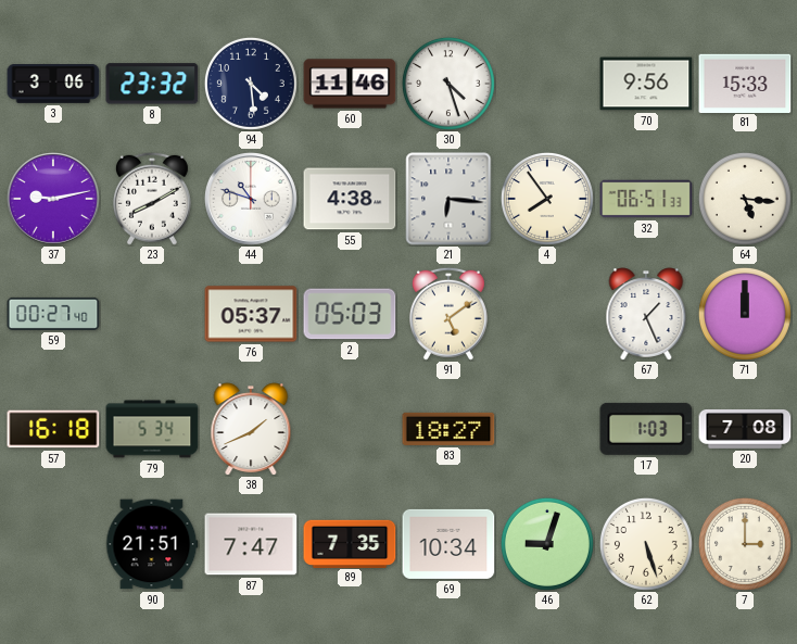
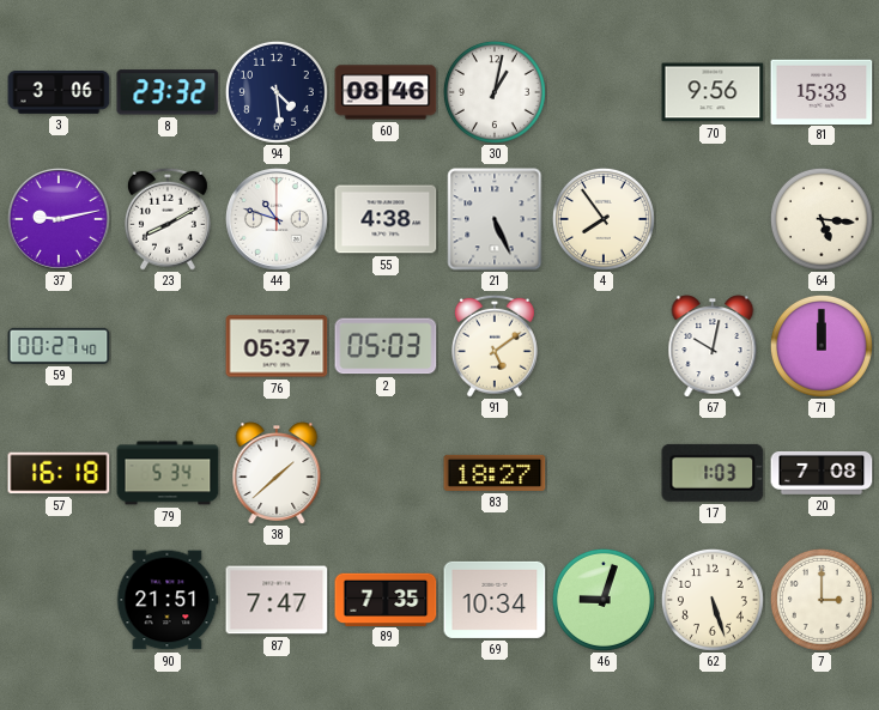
60: 11:46 -> 08:46 (386, 92)
30: 4:27 -> 1:02 (495, 92)
21: 6:16 -> 5:26 (495, 219)
32: 06:51 -> none (646, 199)
67: 1:26 -> 10:02 (713, 346)
38: 1:41 -> 1:38 (277, 473)
